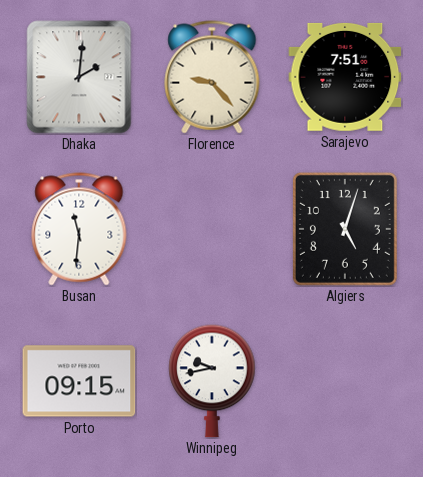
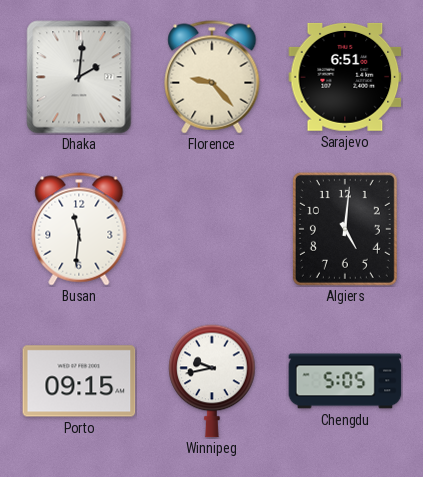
Sarajevo: 7:51 -> 6:51 (345, 77)
Algiers: 5:03 -> 5:01 (345, 229)
Chengdu: none -> 5:05 (345, 381)
